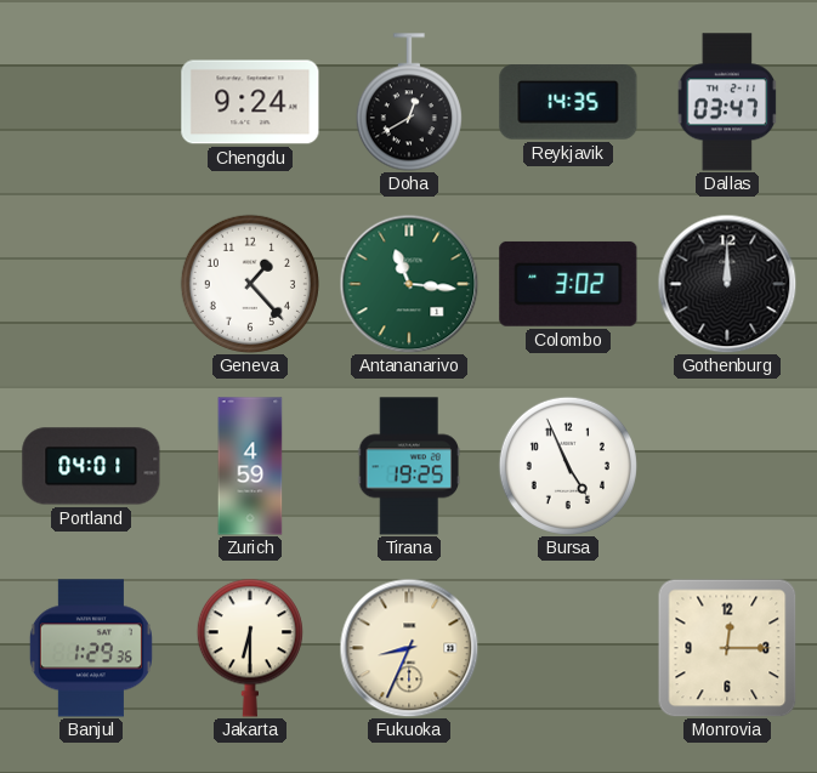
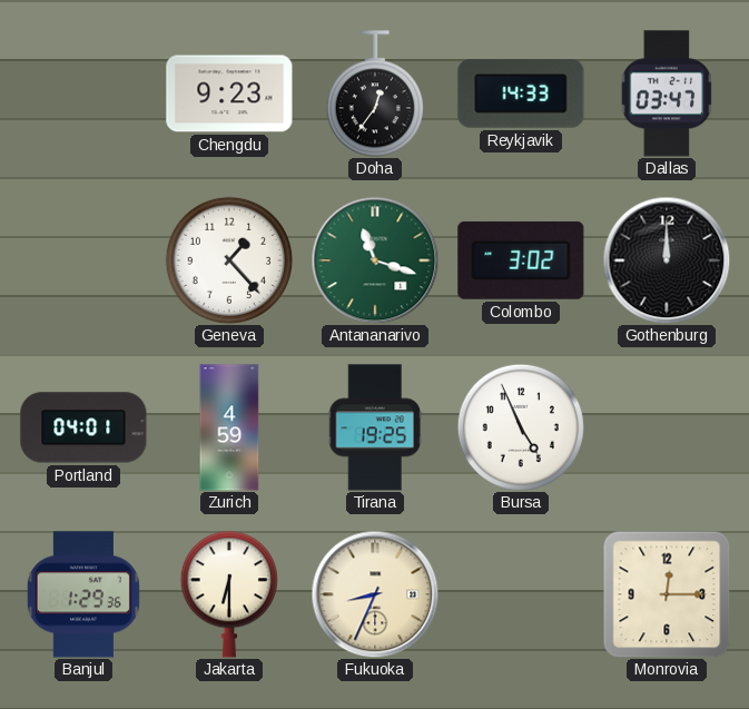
Chengdu: 9:24 -> 9:23 (229, 93)
Doha: 12:40 -> 12:36 (375, 93)
Reykjavik: 14:35 -> 14:33 (521, 93)
Antananarivo: 11:16 -> 11:18 (375, 260)
